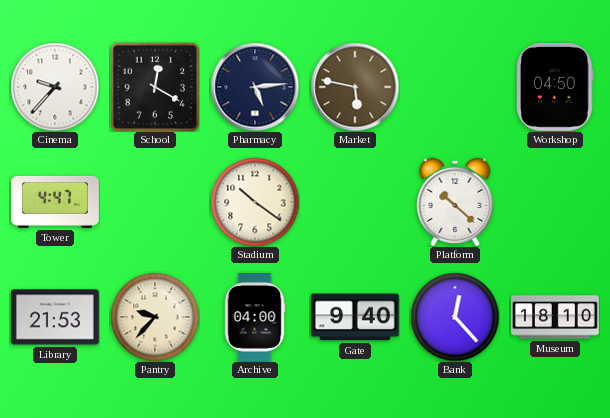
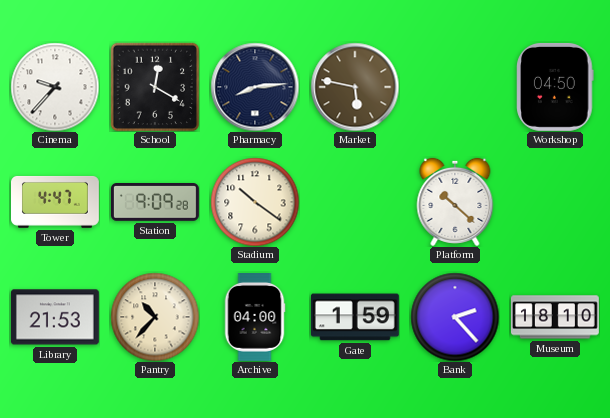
Pharmacy: 5:14 -> 8:14 (255, 87)
Station: none -> 9:09 (155, 202)
Pantry: 9:37 -> 10:37 (155, 317)
Gate: 9:40 -> 1:59 (355, 317)
Bank: 12:23 -> 2:23 (455, 317)
